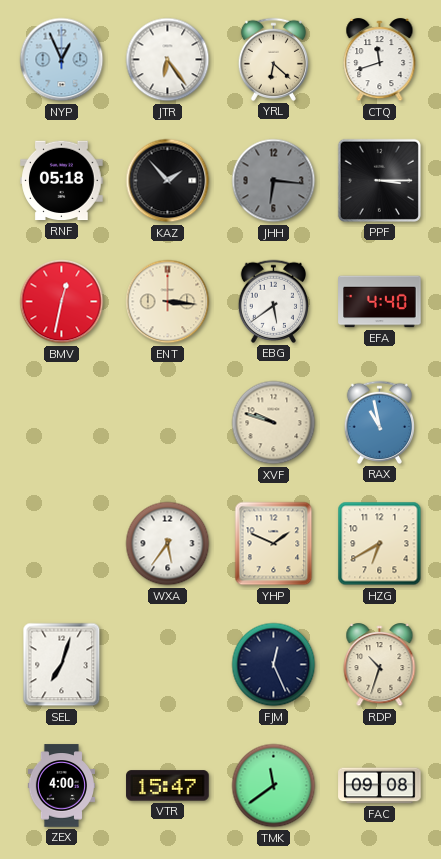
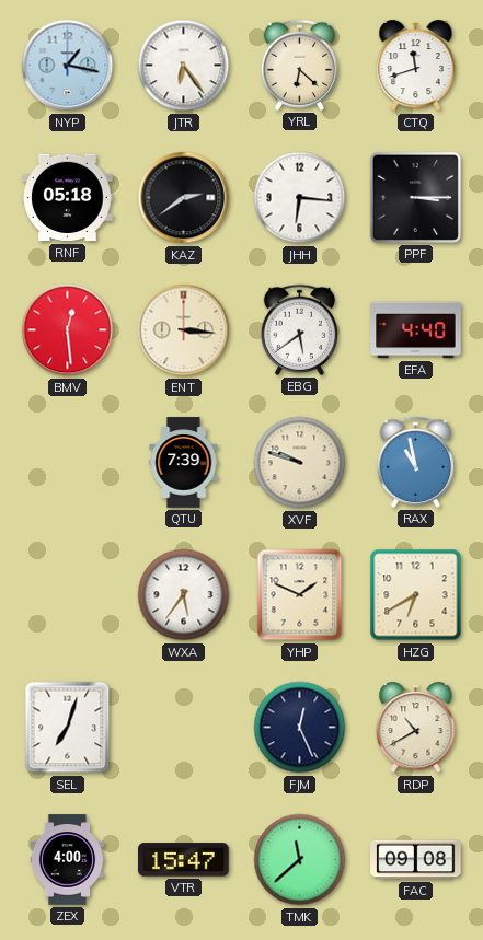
NYP: 12:56 -> 1:17 (68, 66)
KAZ: 1:53 -> 2:39 (184, 198)
JHH dial: grey -> white (300, 198)
BMV: 12:32 -> 12:29 (68, 330)
QTU: none -> 7:39 (184, 463)
RDP: 10:33 -> 10:40 (416, 729)
TMK: 11:39 -> 11:38 (300, 860)
